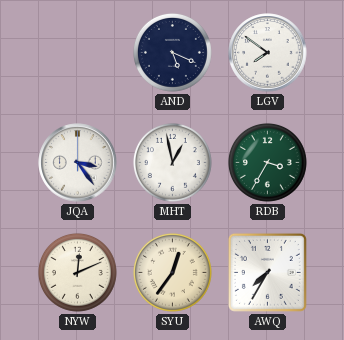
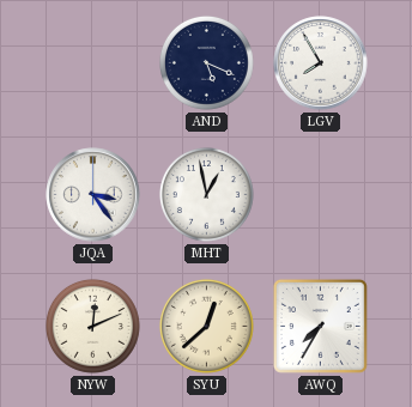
LGV: 7:51 -> 7:55 (321, 63)
RDB: 3:35 -> none (267, 162)
SYU: 12:36 -> 12:38 (206, 326)
